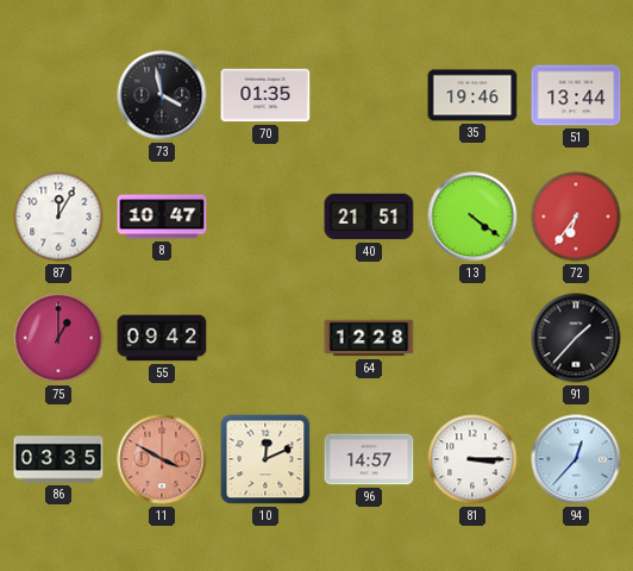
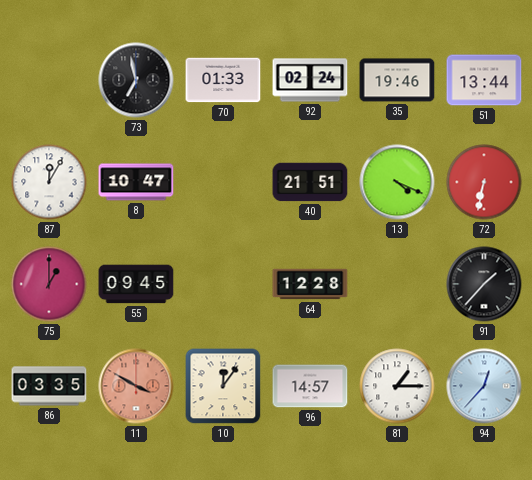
73: 3:58 -> 6:58 (136, 80)
70: 01:35 -> 01:33 (223, 80)
92: none -> 02:24 (310, 80)
13: 4:21 -> 4:19 (397, 182)
72: 6:36 -> 6:32 (484, 182)
55: 09:42 -> 09:45 (136, 284)
10: 12:11 -> 12:06 (223, 386)
81: 3:15 -> 1:15 (397, 386)
